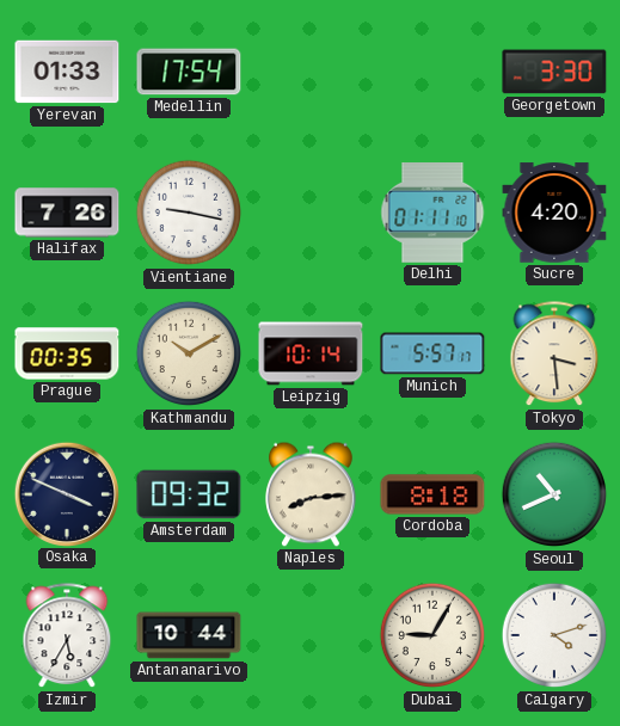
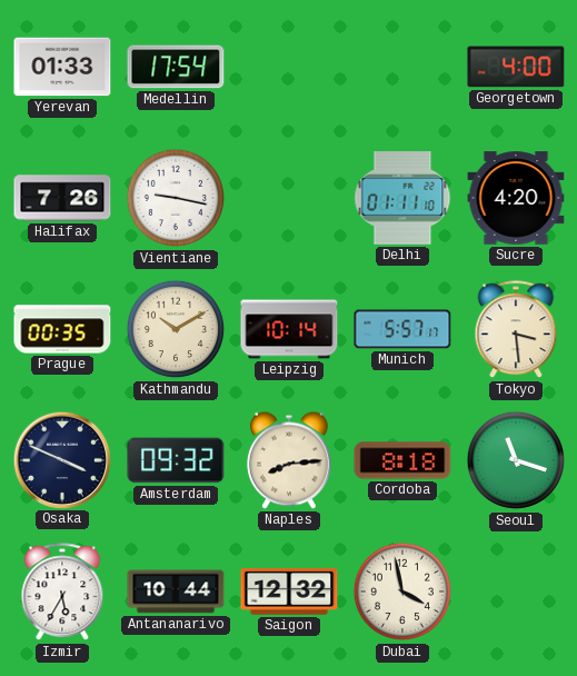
Georgetown: 3:30 -> 4:00 (516, 67)
Seoul: 10:41 -> 11:18 (516, 460)
Saigon: none -> 12:32 (289, 591)
Dubai: 9:05 -> 3:58 (402, 591)
Calgary: 4:12 -> none (554, 635)
